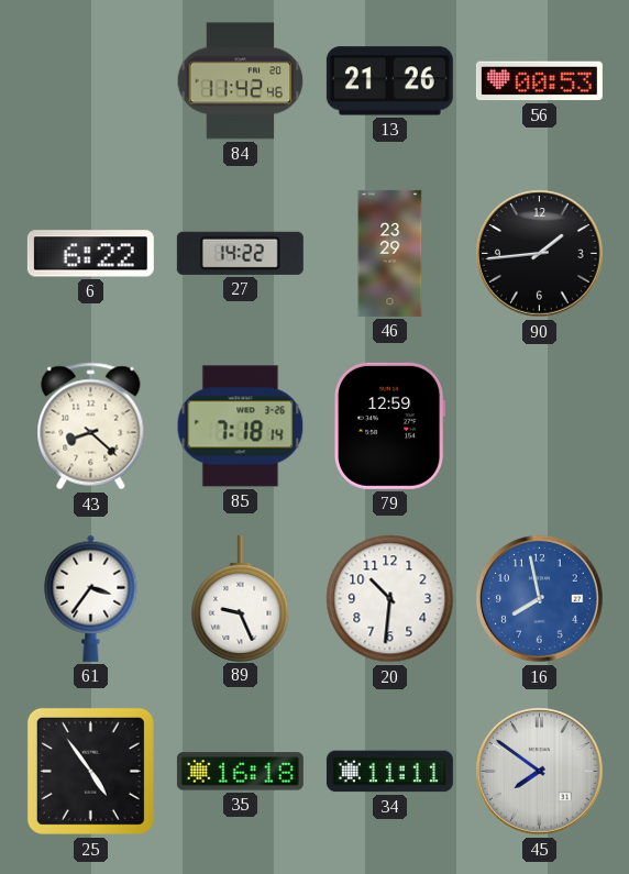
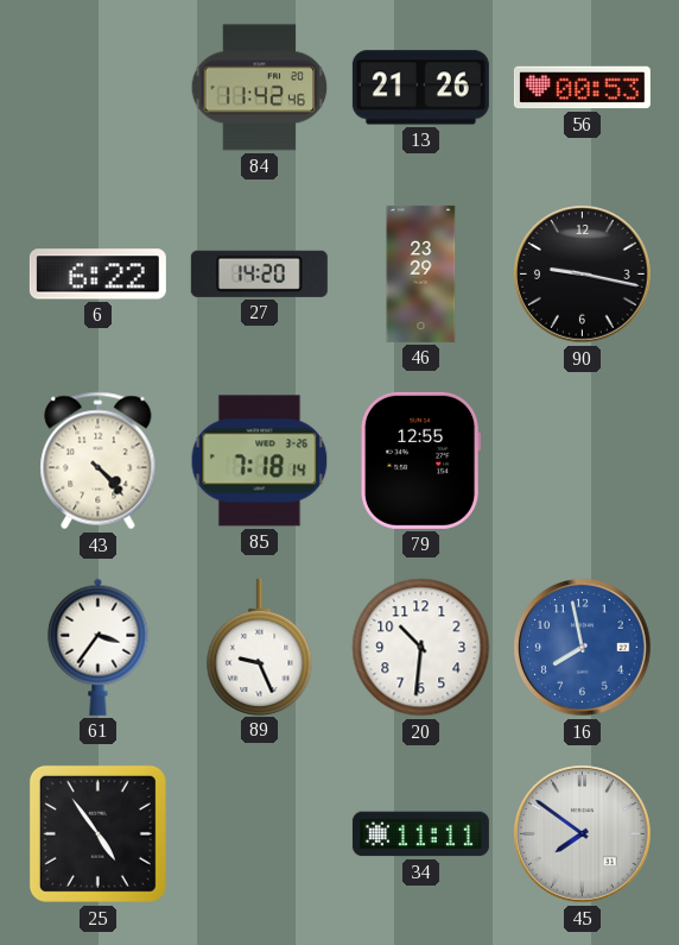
27: 14:22 -> 14:20 (259, 273)
90: 1:44 -> 9:17 (583, 275)
43: 8:22 -> 4:23 (99, 461)
79: 12:59 -> 12:55 (421, 460)
35: 16:18 -> none (240, 772)
